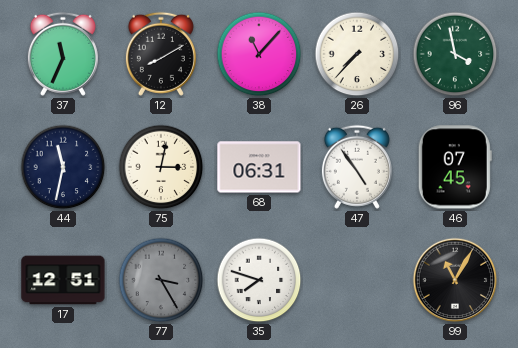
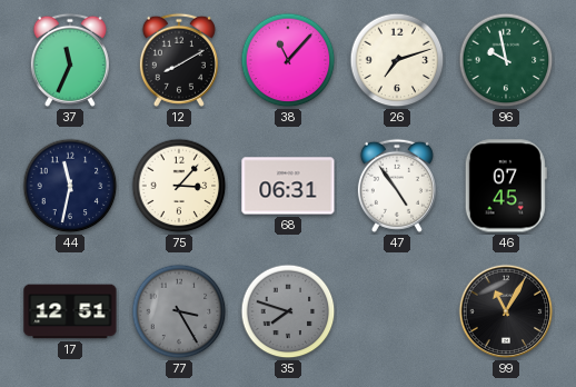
26: 7:37 -> 7:12 (397, 60)
96: 3:58 -> 9:58 (506, 60)
75: 3:02 -> 3:07 (179, 186)
35 dial: white -> grey (288, 311)
